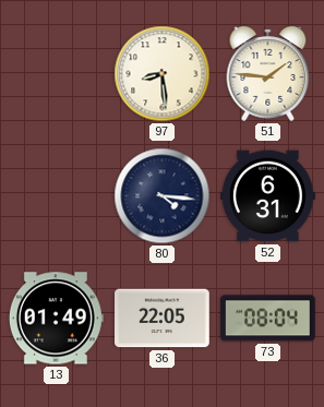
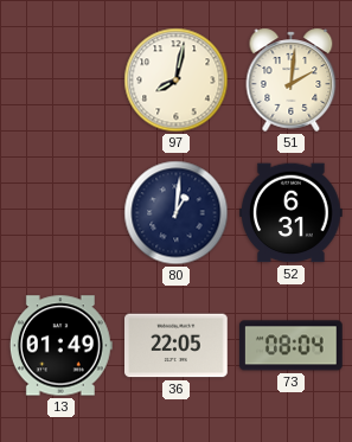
97: 8:29 -> 8:02 (177, 81)
51: 1:46 -> 2:01 (292, 79)
80: 4:16 -> 1:01 (177, 213)
